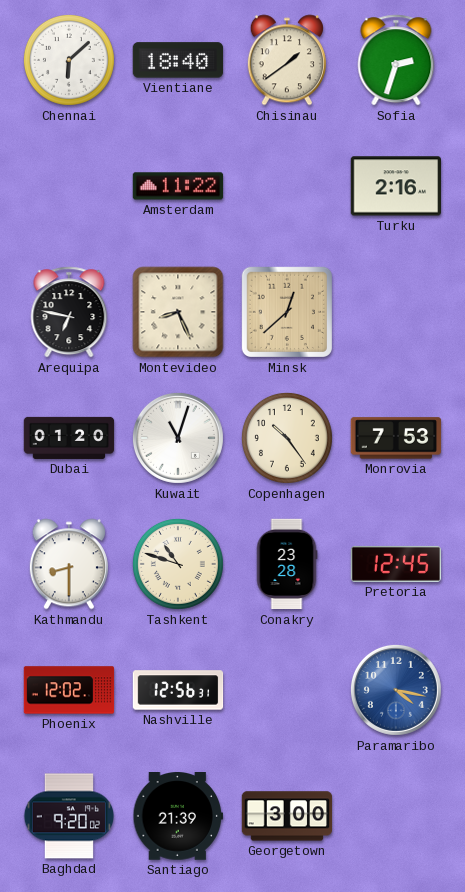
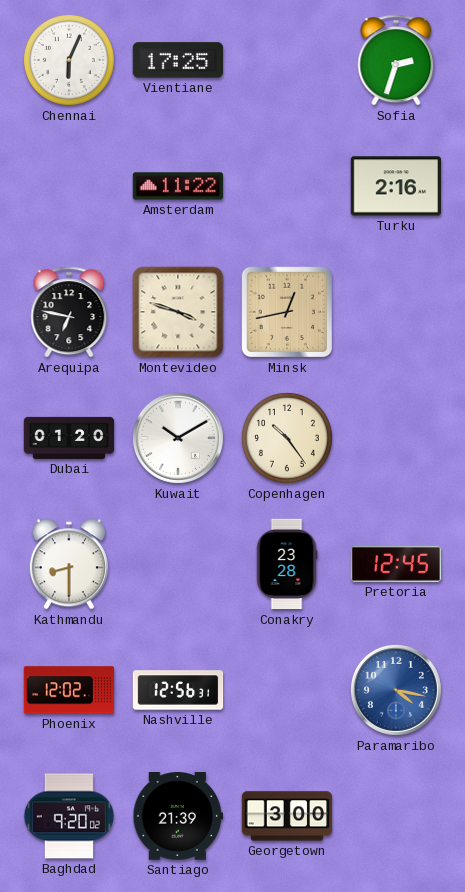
Chennai: 6:08 -> 6:04 (69, 60)
Vientiane: 18:40 -> 17:25 (178, 60)
Chisinau: 1:39 -> none (287, 60)
Montevideo: 8:26 -> 3:48 (178, 312)
Minsk: 12:38 -> 12:43 (287, 312)
Kuwait: 11:03 -> 10:10 (178, 438)
Monrovia: 7:53 -> none (396, 438)
Tashkent: 10:48 -> none (178, 564)
